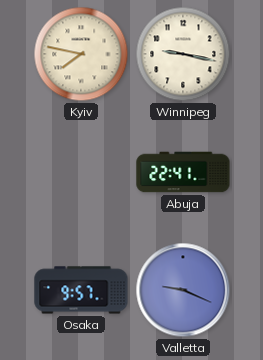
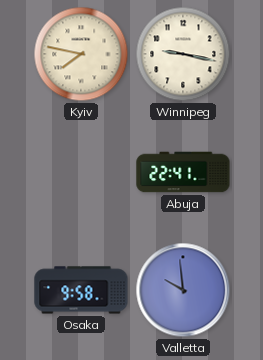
Osaka: 9:57 -> 9:58 (81, 290)
Valletta: 9:19 -> 9:59 (183, 290)
